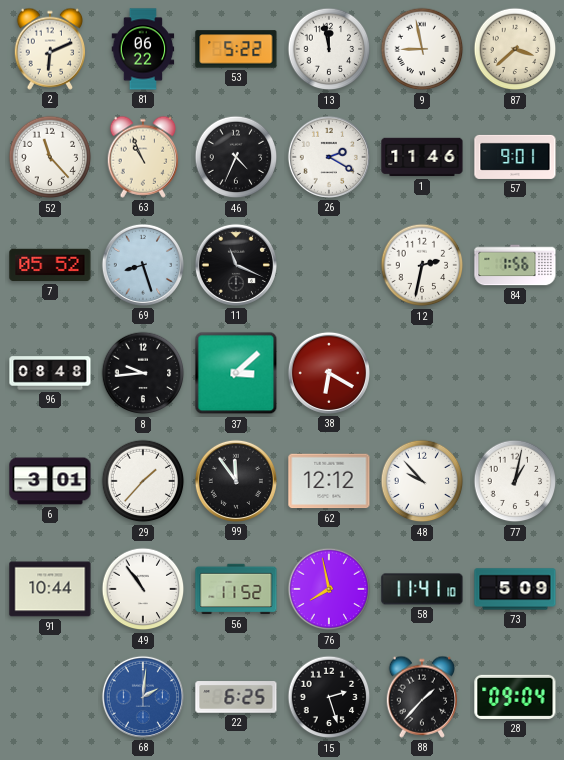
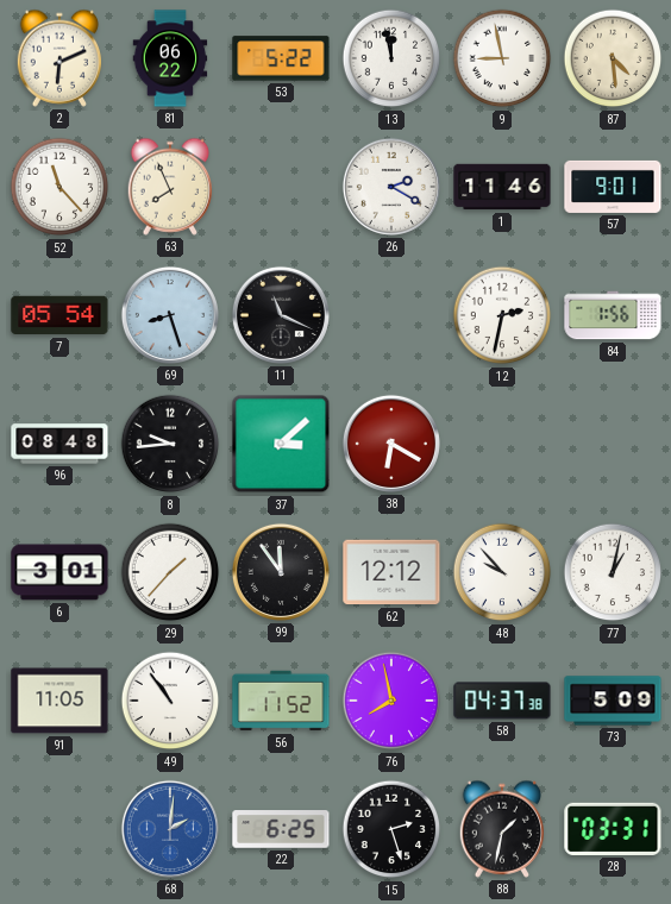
87: 3:38 -> 4:29 (613, 58)
63: 10:56 -> 7:56 (170, 187)
46: 4:34 -> none (236, 157)
7: 05:52 -> 05:54 (59, 315)
91: 10:44 -> 11:05 (59, 701)
58: 11:41 -> 04:37 (502, 701)
88: 1:37 -> 1:32 (502, 829)
28: 09:04 -> 03:31 (613, 829)
